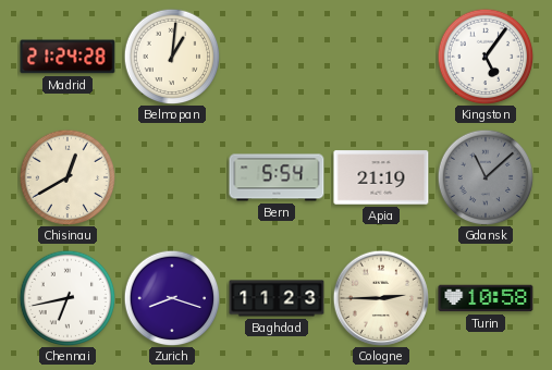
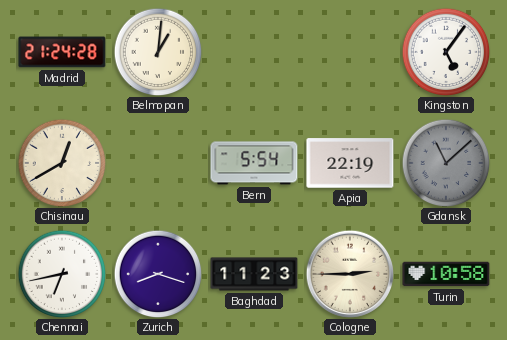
Apia: 21:19 -> 22:19 (350, 163)
